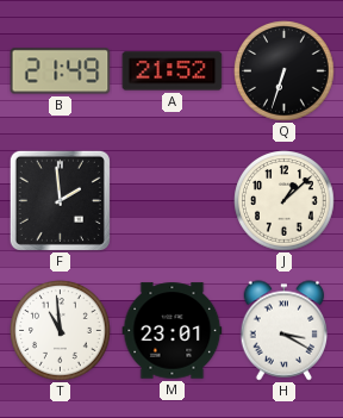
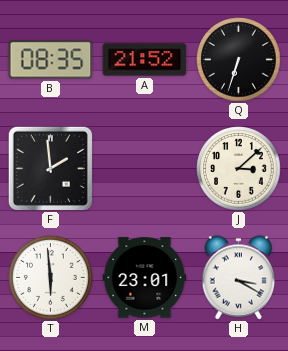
B: 21:49 -> 08:35 (51, 60)
J: 1:08 -> 3:08 (239, 169)
T: 10:59 -> 5:59 (51, 278)
